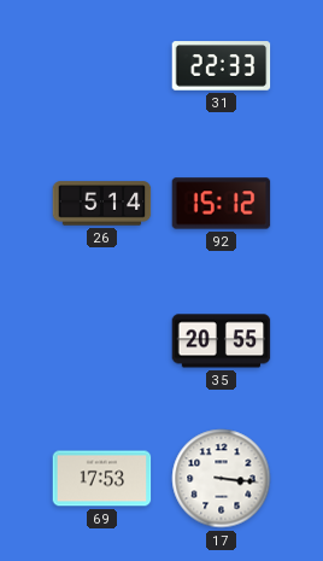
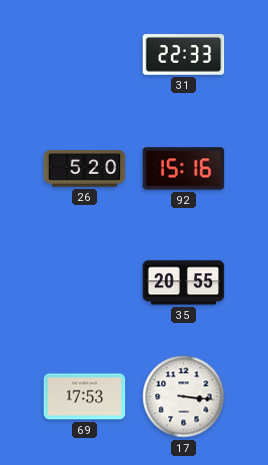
26: 5:14 -> 5:20 (85, 169)
92: 15:12 -> 15:16 (184, 169)
